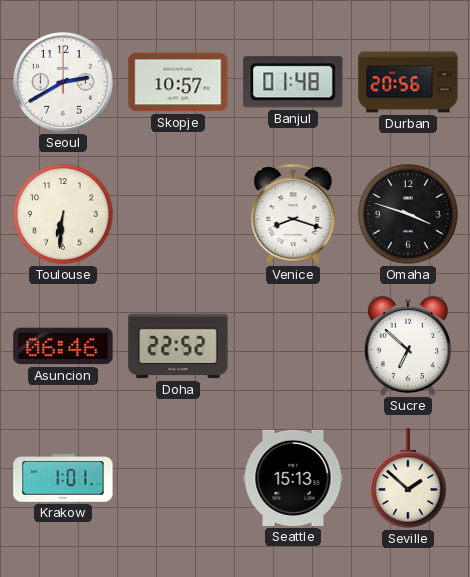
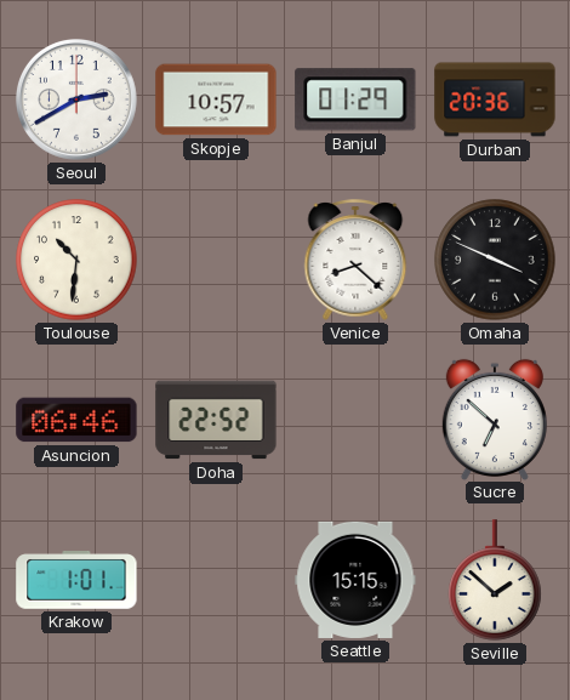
Banjul: 01:48 -> 01:29 (355, 99)
Durban: 20:56 -> 20:36 (495, 99)
Toulouse: 6:31 -> 10:31 (76, 260)
Venice: 8:18 -> 8:22 (355, 260)
Omaha: 3:48 -> 3:49 (495, 260)
Seattle: 15:13 -> 15:15 (355, 580)
